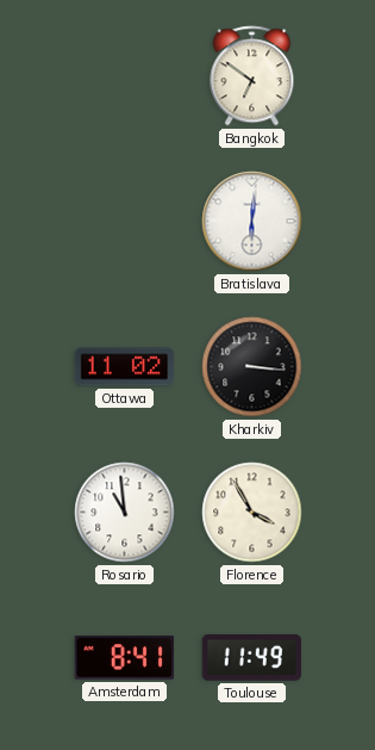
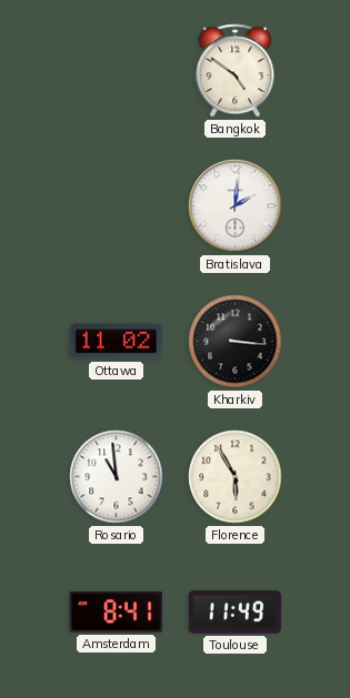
Bangkok: 6:51 -> 4:51 (236, 71)
Bratislava: 6:01 -> 2:01 (236, 206)
Florence: 3:55 -> 5:55 (236, 477)
